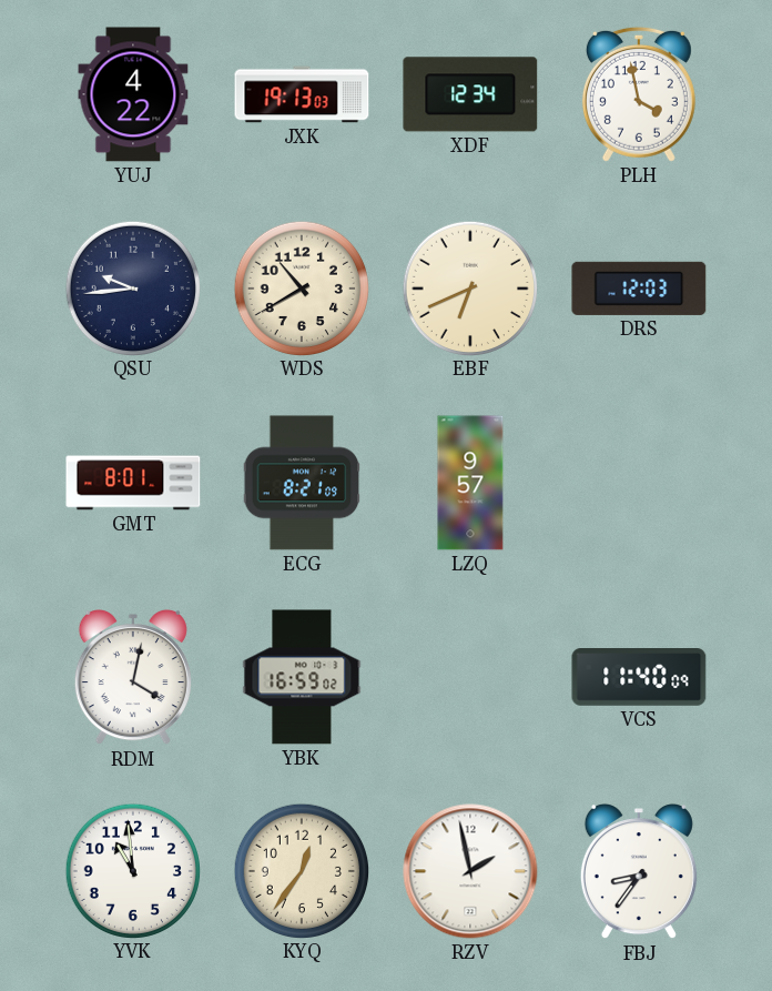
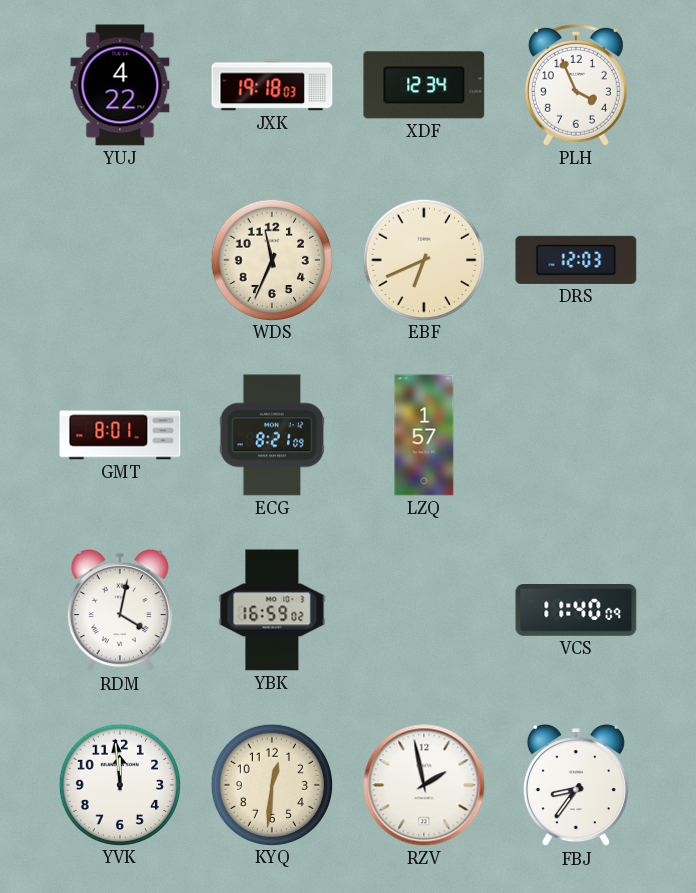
JXK: 19:13 -> 19:18 (272, 85)
PLH: 3:58 -> 3:56 (576, 85)
QSU: 9:44 -> none (132, 287)
WDS: 10:40 -> 11:34 (271, 259)
LZQ: 9:57 -> 1:57 (424, 435)
YVK: 10:59 -> 11:59 (119, 784)
KYQ: 12:36 -> 12:31 (271, 784)
